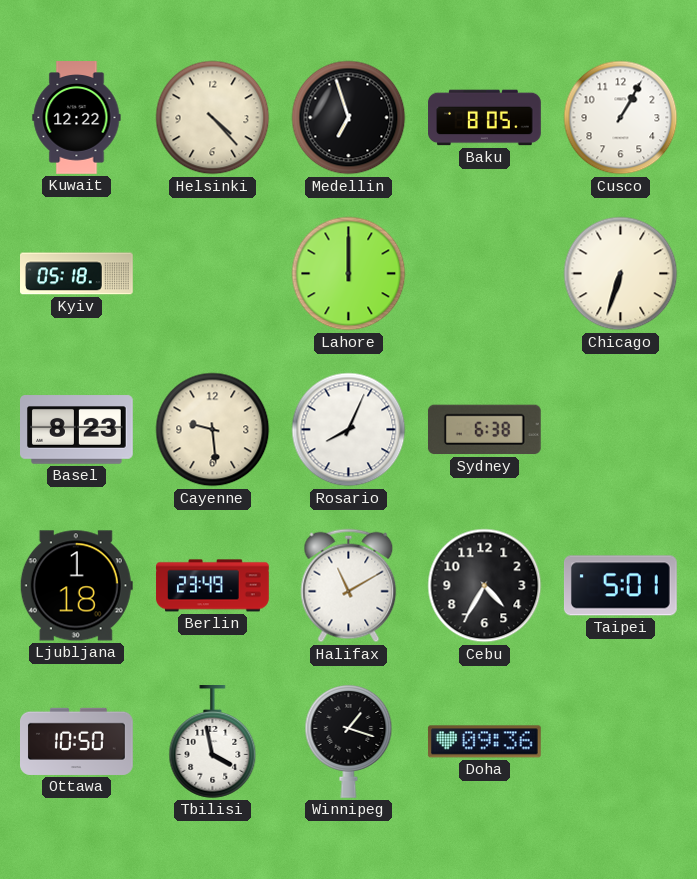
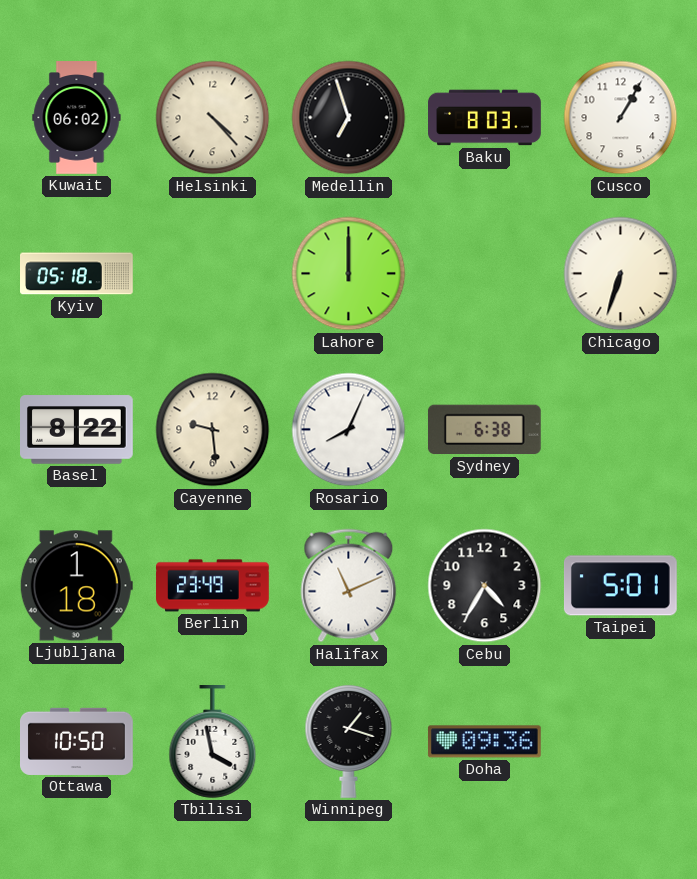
Kuwait: 12:22 -> 06:02 (77, 118)
Baku: 8:05 -> 8:03 (485, 118)
Basel: 8:23 -> 8:22 (77, 430)
Halifax: 11:10 -> 11:11 (349, 586)
